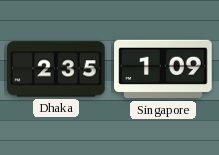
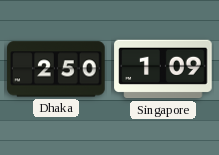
Dhaka: 2:35 -> 2:50 (56, 69)
